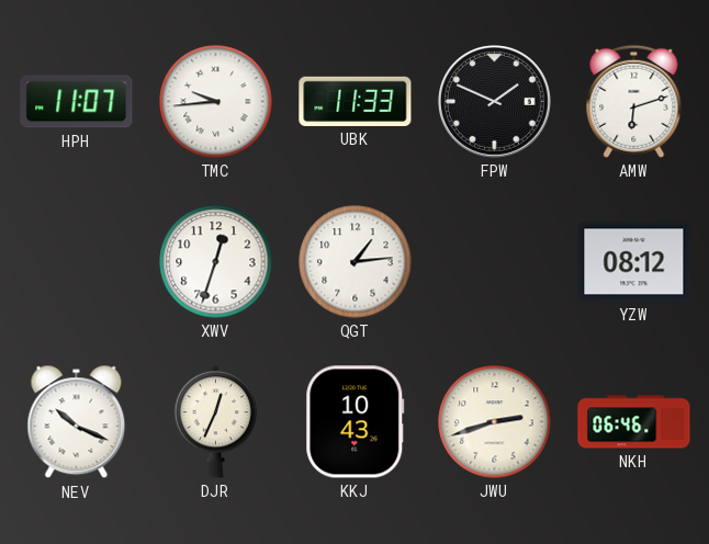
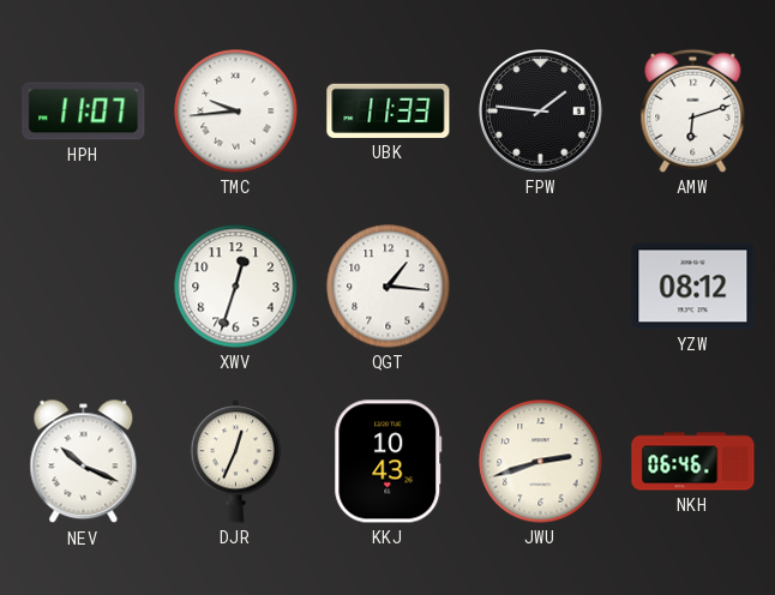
FPW: 1:49 -> 1:46 (541, 112)
QGT: 1:14 -> 1:16 (389, 287)
